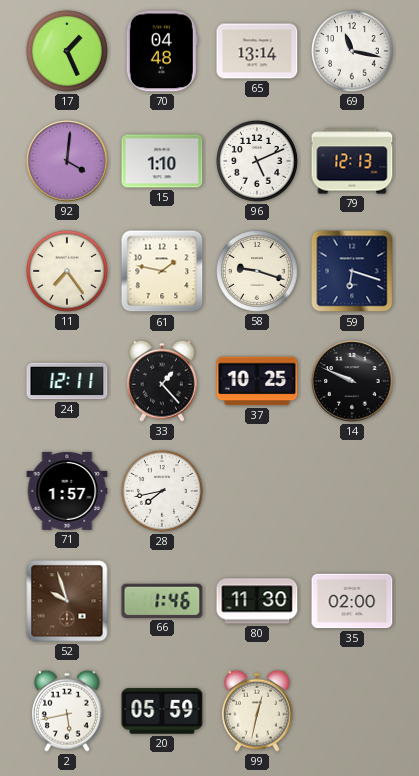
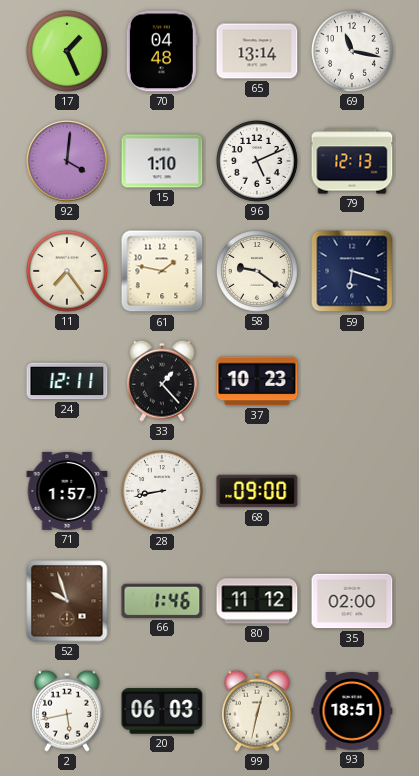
58: 9:18 -> 9:21 (258, 272)
37: 10:25 -> 10:23 (257, 381)
14: 9:49 -> none (352, 381)
28: 7:43 -> 8:43 (163, 492)
68: none -> 09:00 (257, 491)
80: 11:30 -> 11:12 (257, 601)
20: 05:59 -> 06:03 (162, 711)
93: none -> 18:51 (352, 712)
